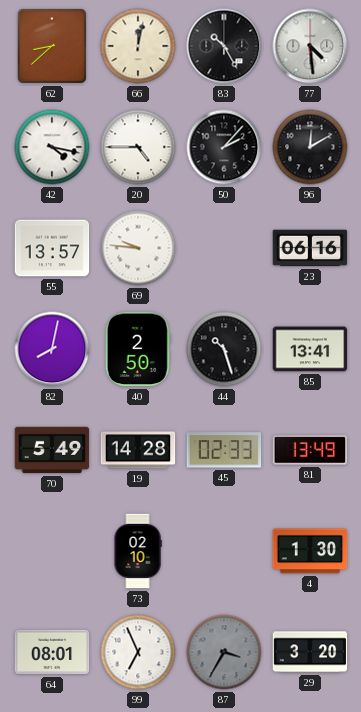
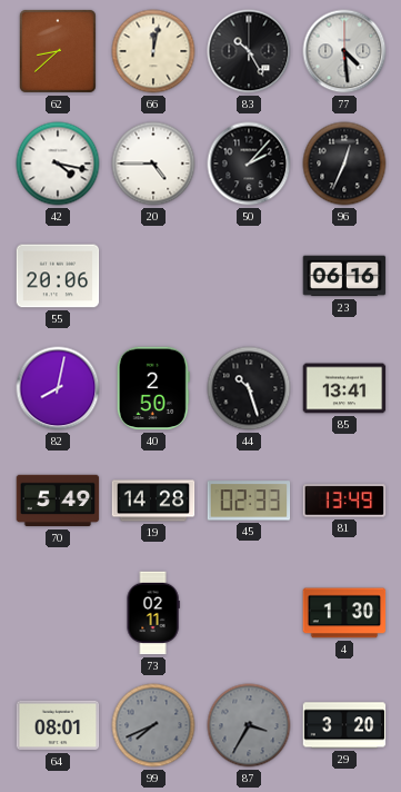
96: 12:10 -> 12:34 (344, 164)
55: 13:57 -> 20:06 (58, 276)
69: 9:46 -> none (138, 248)
73: 02:10 -> 02:11 (153, 613)
99: 6:56 -> 7:41 (153, 725)
99 dial: white -> grey (153, 725)
